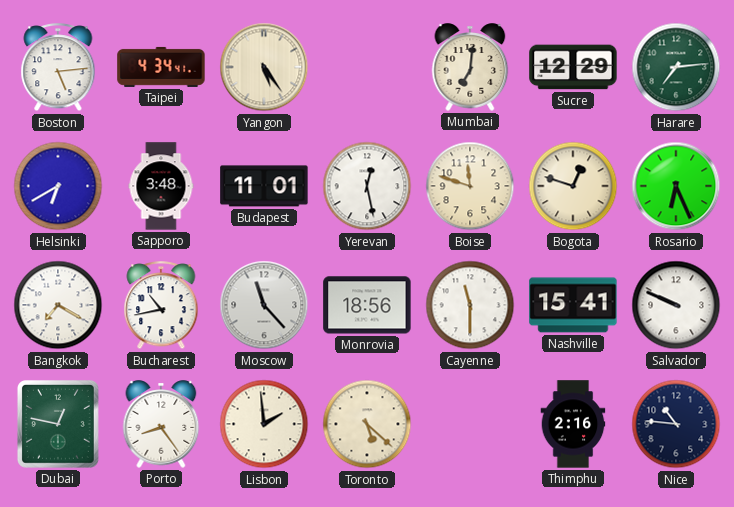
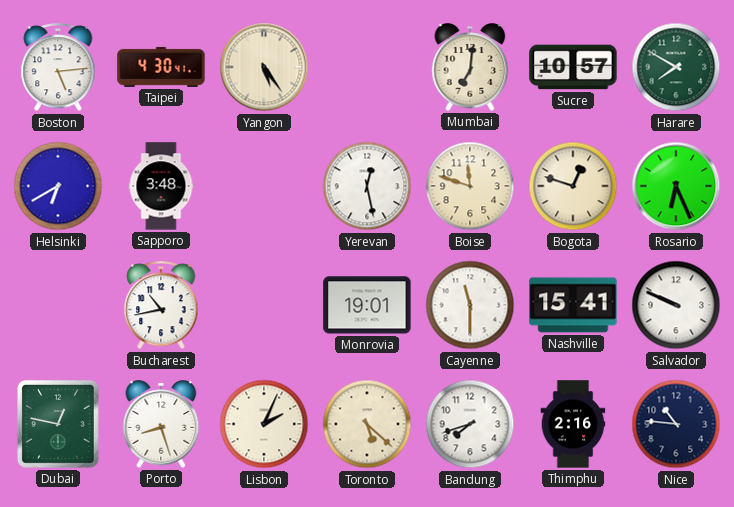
Taipei: 4:34 -> 4:30 (161, 67)
Sucre: 12:29 -> 10:57 (573, 67)
Harare: 7:14 -> 7:50 (676, 67)
Budapest: 11:01 -> none (264, 186)
Bangkok: 7:20 -> none (58, 305)
Moscow: 11:23 -> none (264, 305)
Monrovia: 18:56 -> 19:01 (367, 305)
Porto: 8:24 -> 8:27 (161, 424)
Lisbon: 1:59 -> 2:04 (264, 424)
Bandung: none -> 7:42 (470, 424)
